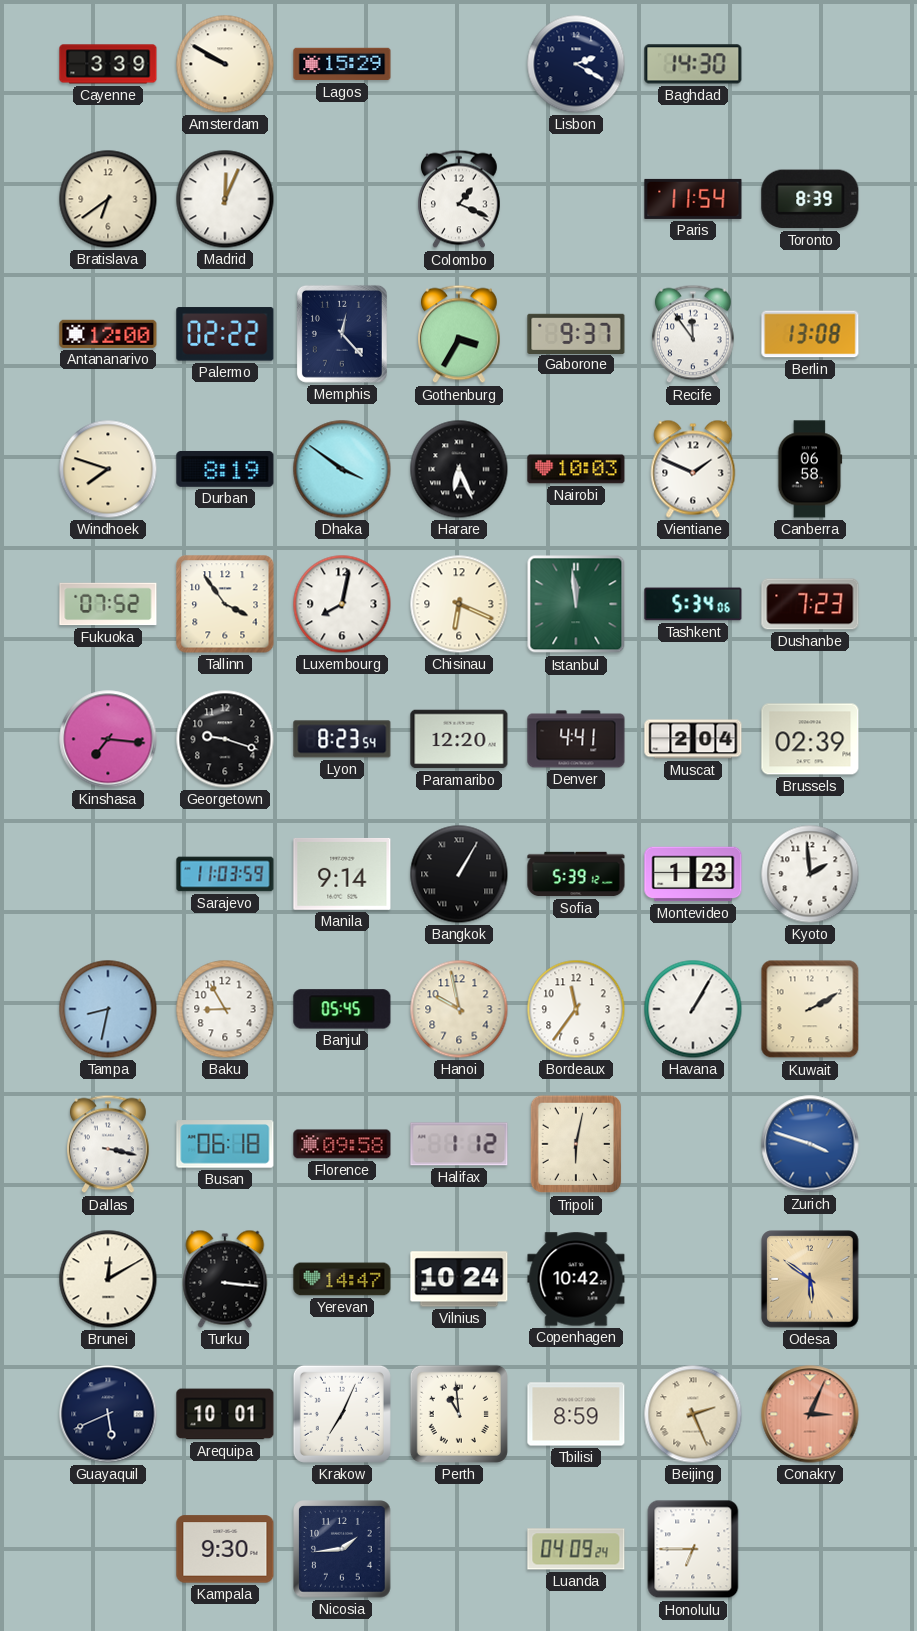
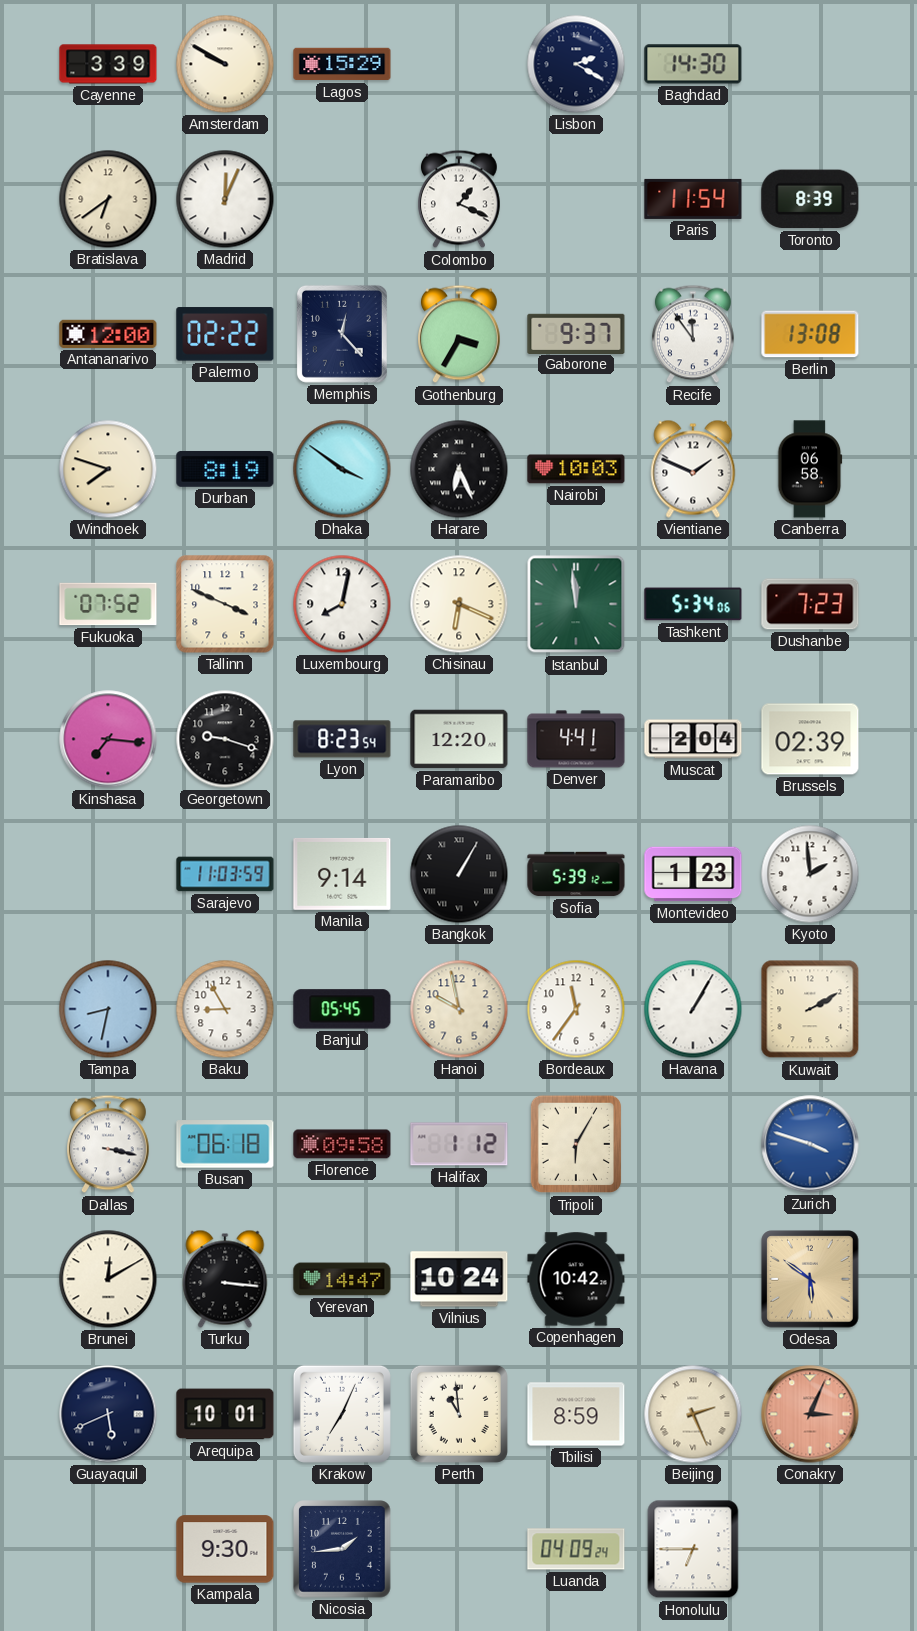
Tallinn: 3:54 -> 3:49 (225, 604)
Tripoli: 6:02 -> 6:05 (576, 1144)
